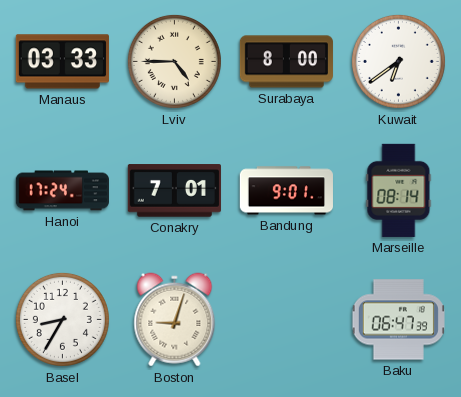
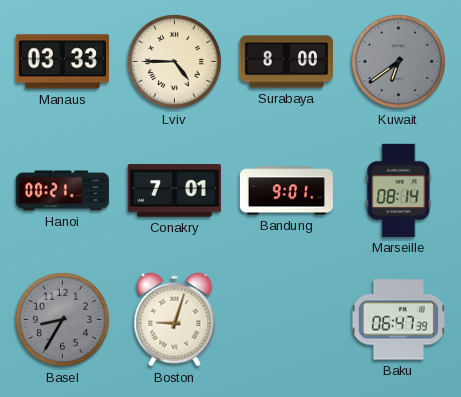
Kuwait dial: white -> grey (398, 61)
Hanoi: 17:24 -> 00:21 (62, 191)
Basel dial: white -> grey (62, 319)
